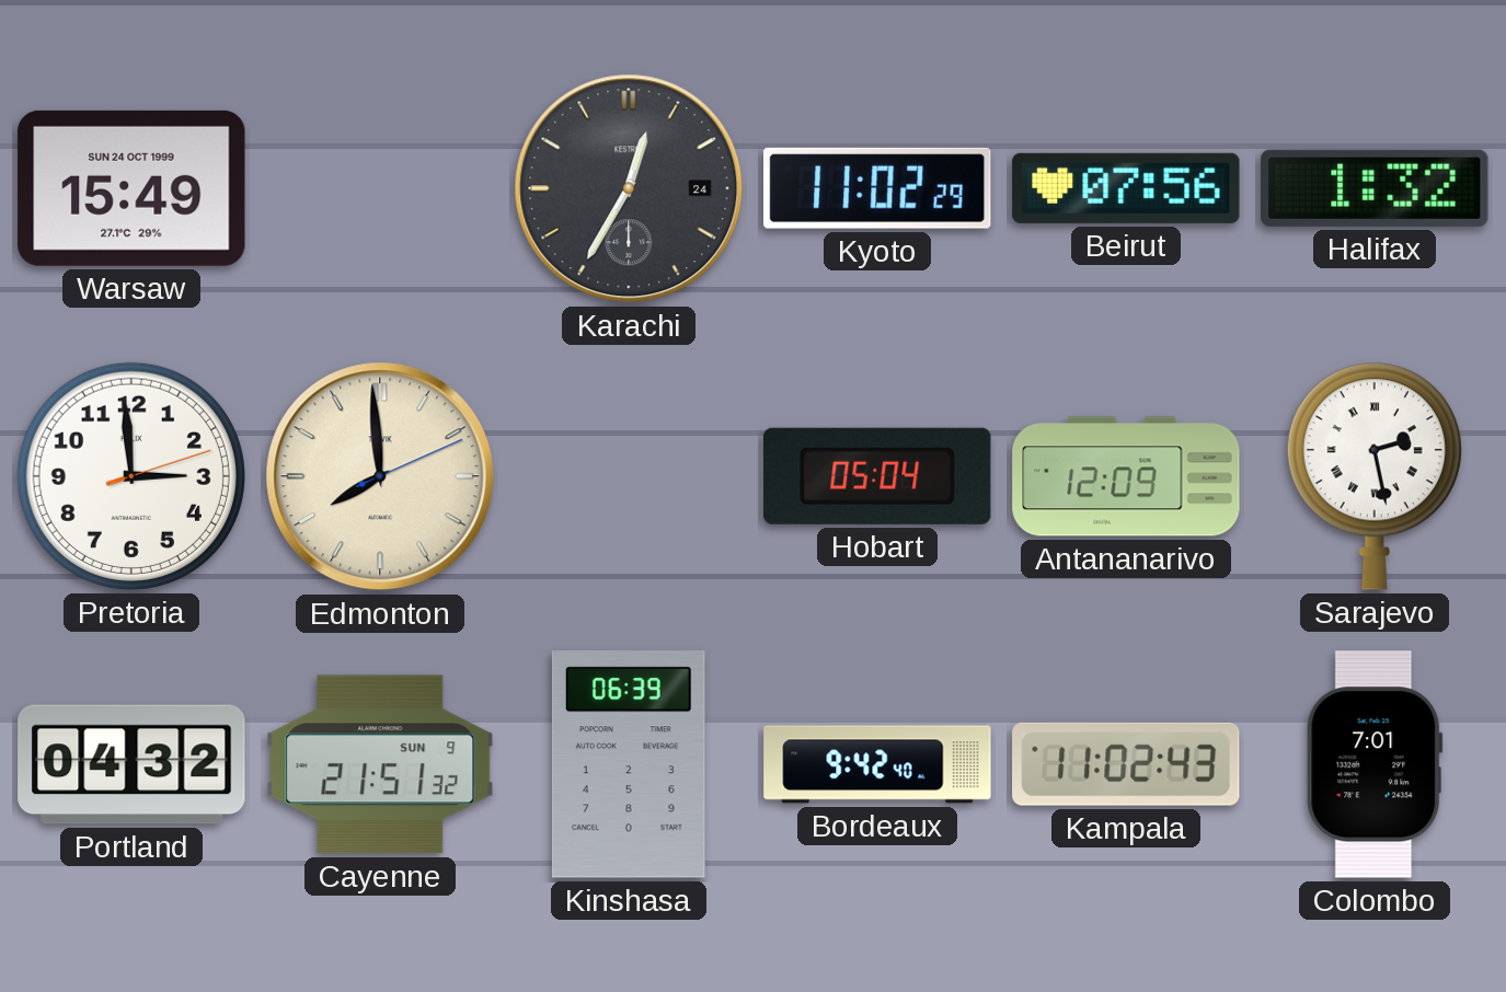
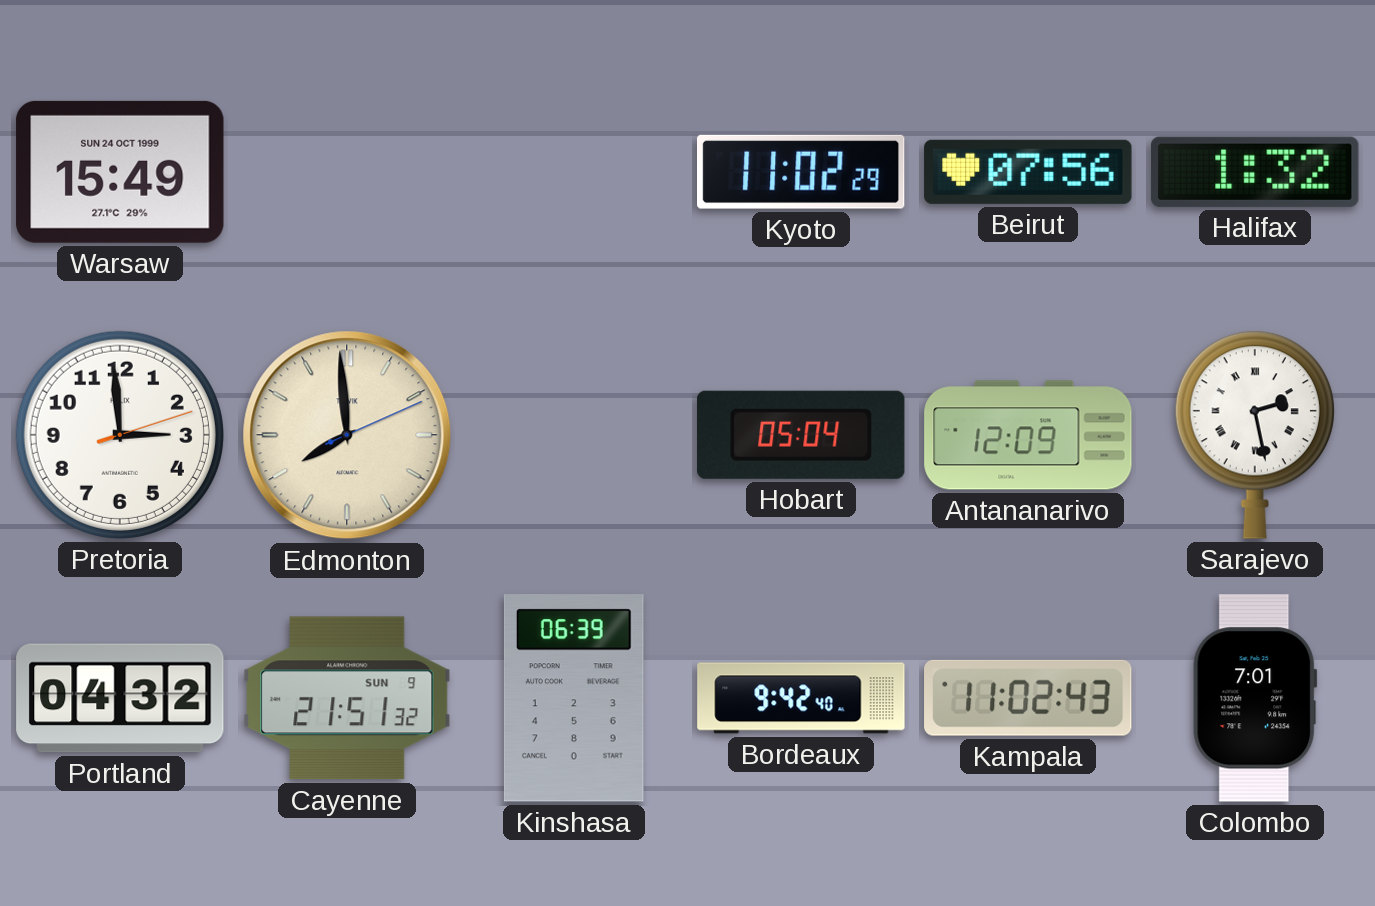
Karachi: 12:35 -> none (629, 188)
